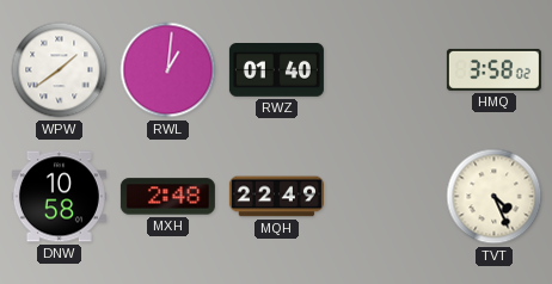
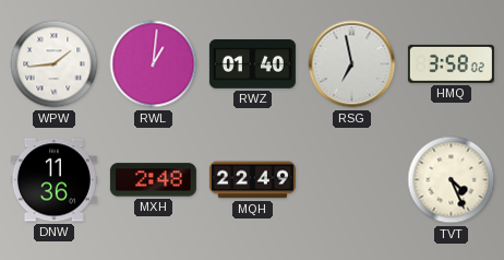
WPW: 1:39 -> 1:44 (55, 64)
RSG: none -> 6:58 (352, 64)
DNW: 10:58 -> 11:36 (53, 180)
